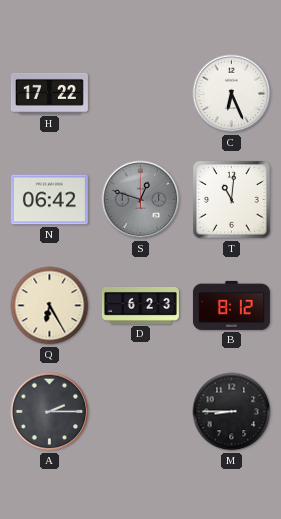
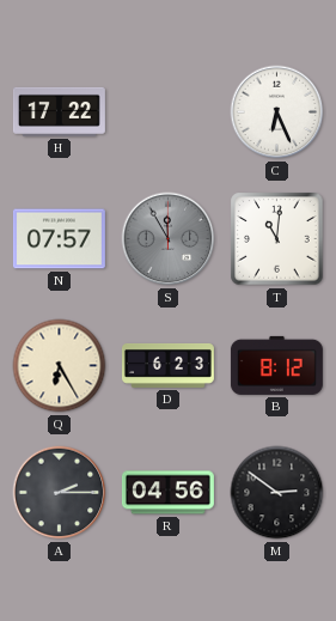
N: 06:42 -> 07:57 (59, 239)
S: 12:48 -> 11:55 (169, 239)
R: none -> 04:56 (167, 493)
M: 8:45 -> 2:51 (277, 493)
